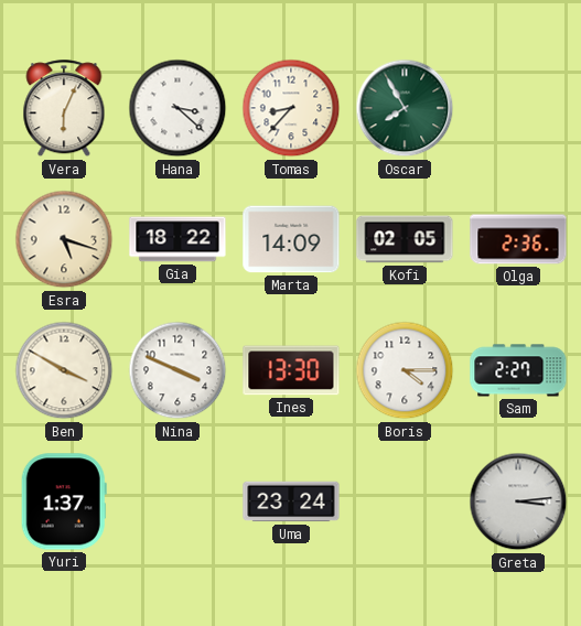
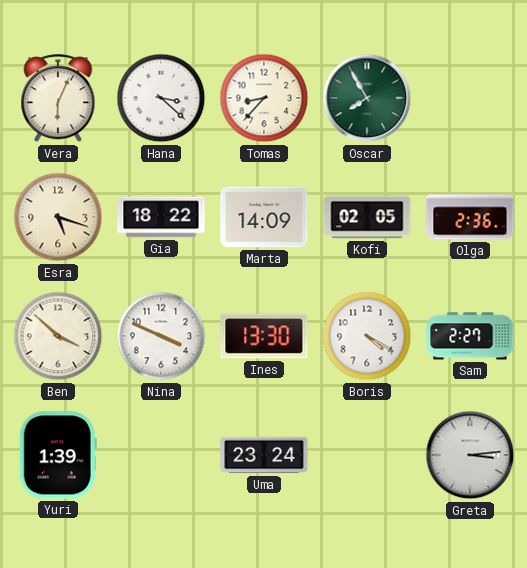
Ben: 3:50 -> 3:52 (58, 336)
Boris: 4:15 -> 4:20 (367, 336)
Yuri: 1:37 -> 1:39 (58, 455)
